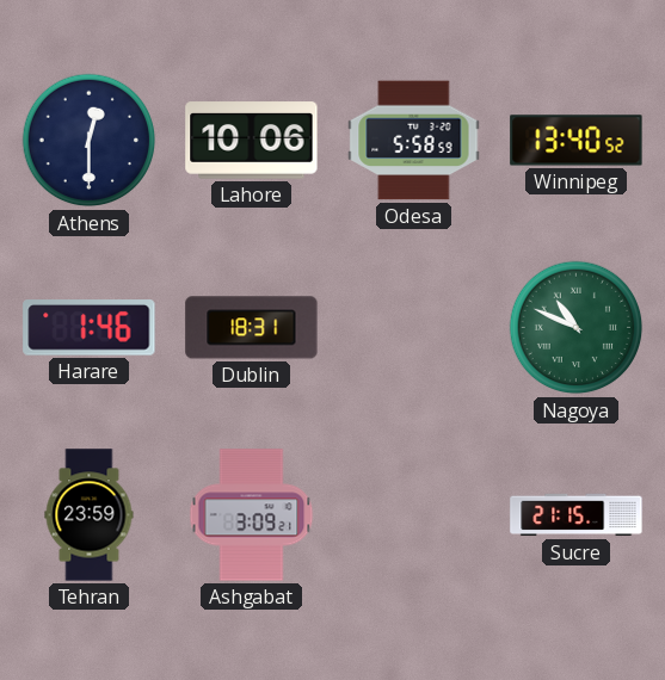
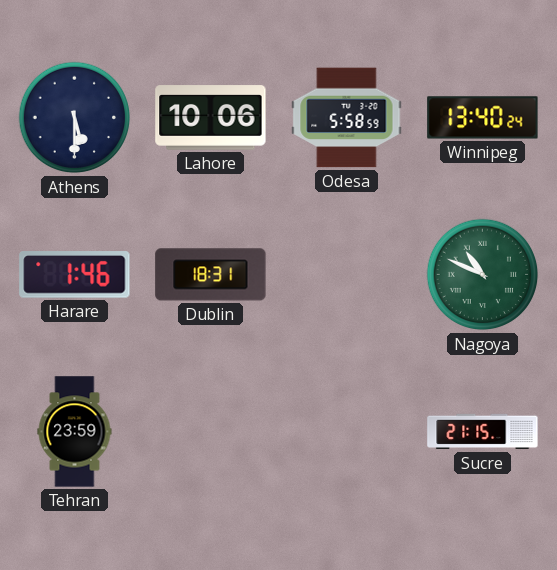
Athens: 12:30 -> 5:30 (75, 118)
Winnipeg: 13:40:52 -> 13:40:24 (483, 118)
Ashgabat: 3:09 -> none (252, 515)
